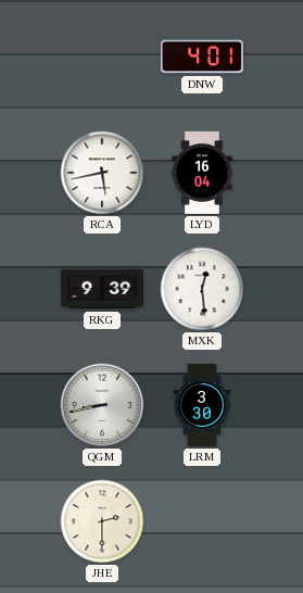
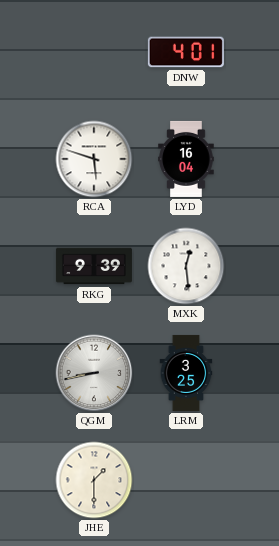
RCA: 5:43 -> 5:48 (94, 159)
LRM: 3:30 -> 3:25 (186, 373)
JHE: 2:30 -> 1:30 (94, 480)
